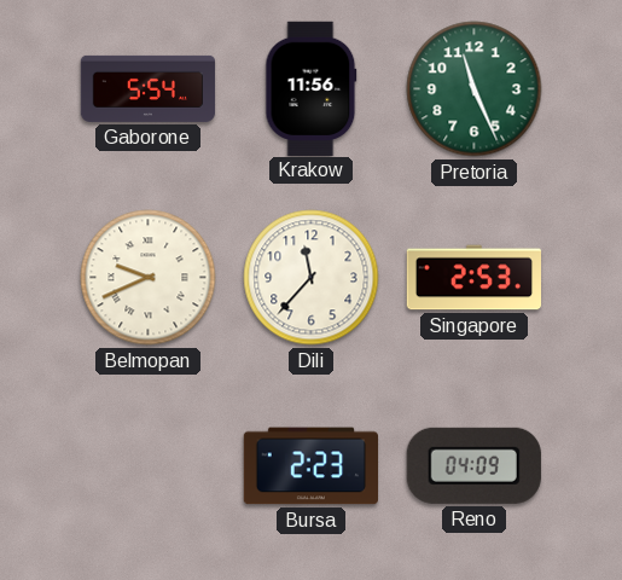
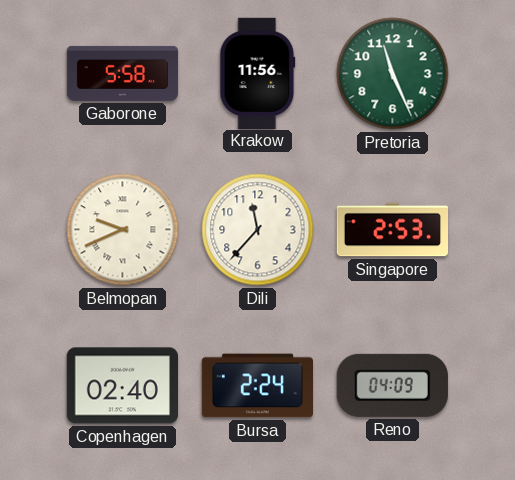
Gaborone: 5:54 -> 5:58 (123, 73)
Copenhagen: none -> 02:40 (122, 386)
Bursa: 2:23 -> 2:24 (257, 386)
